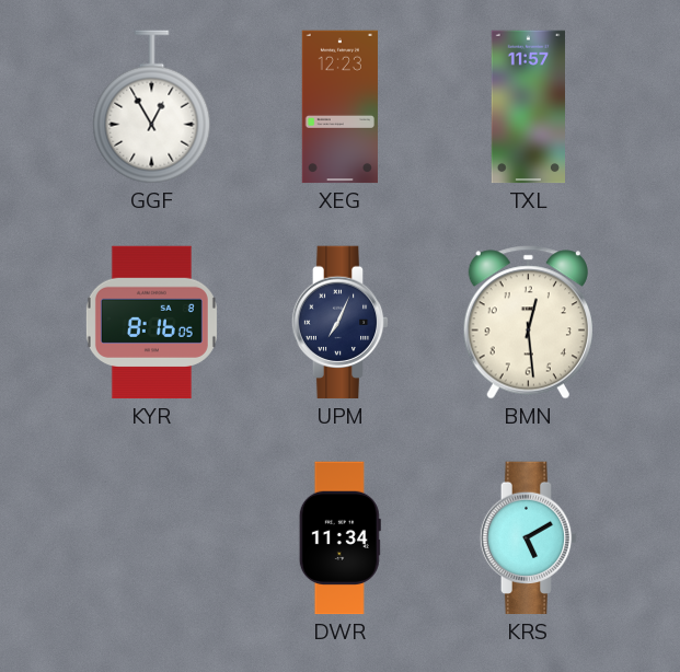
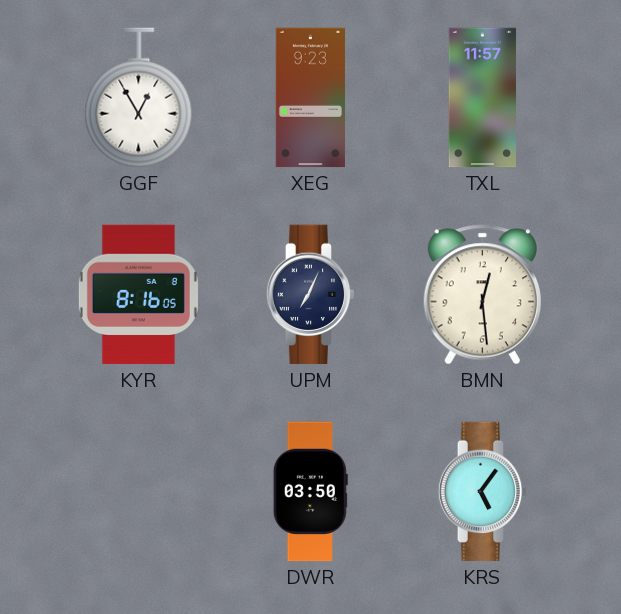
XEG: 12:23 -> 9:23 (310, 98)
DWR: 11:34 -> 03:50 (310, 492)
KRS: 5:10 -> 5:06 (483, 492)
